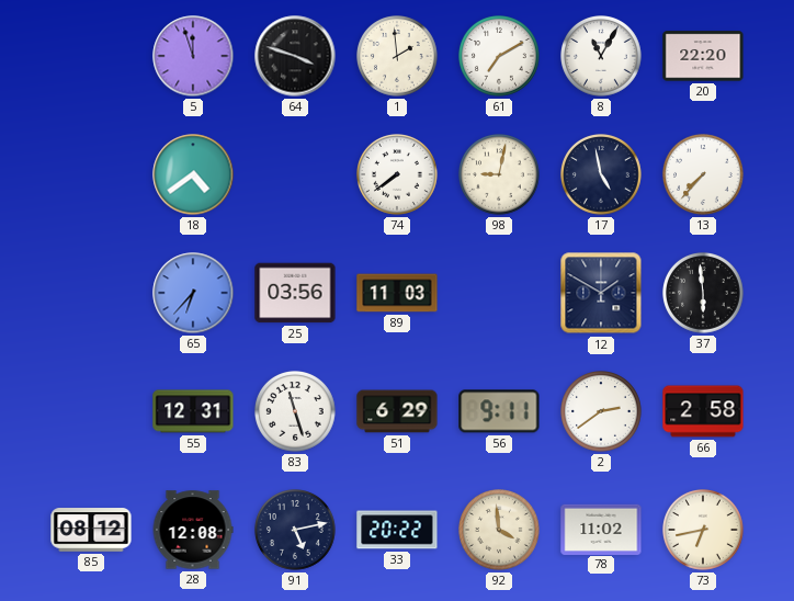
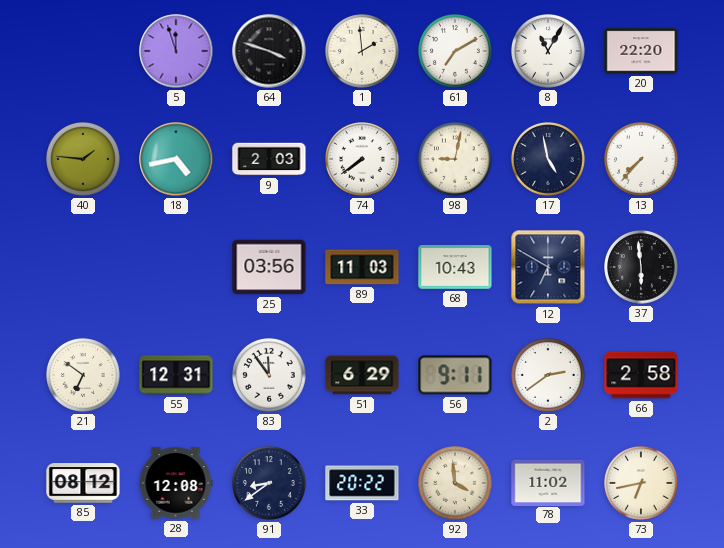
40: none -> 1:46 (84, 160)
18: 4:39 -> 4:43 (176, 159)
9: none -> 2:03 (269, 159)
65: 6:37 -> none (193, 293)
68: none -> 10:43 (455, 268)
12: 1:50 -> 6:50 (548, 267)
21: none -> 6:51 (84, 376)
83: 11:27 -> 11:54 (270, 376)
91: 5:13 -> 8:39 (270, 484)
